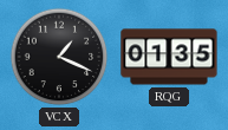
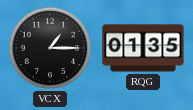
VCX: 1:19 -> 1:15 (50, 48)
